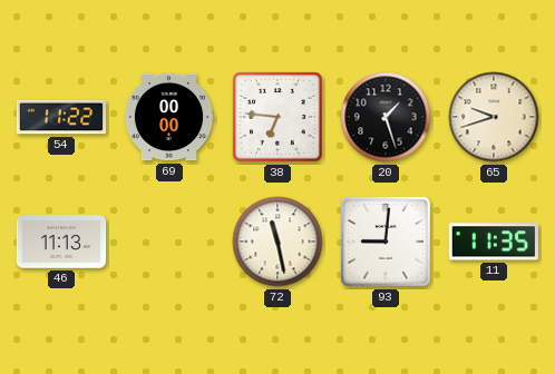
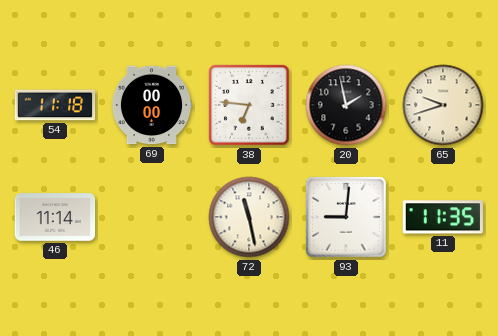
54: 11:22 -> 11:18 (55, 105)
20: 1:27 -> 1:58 (346, 105)
46: 11:13 -> 11:14 (55, 217)
